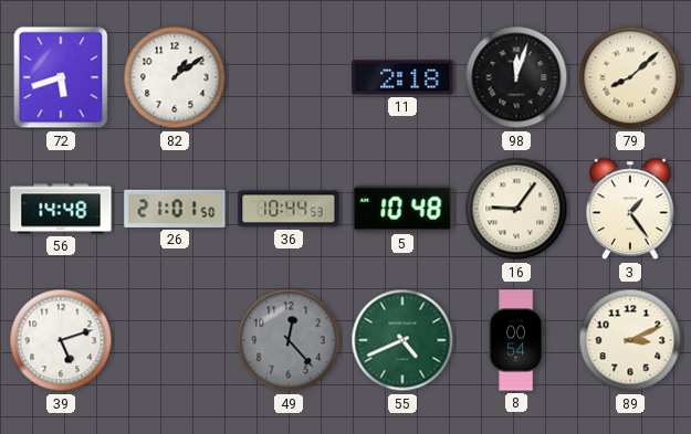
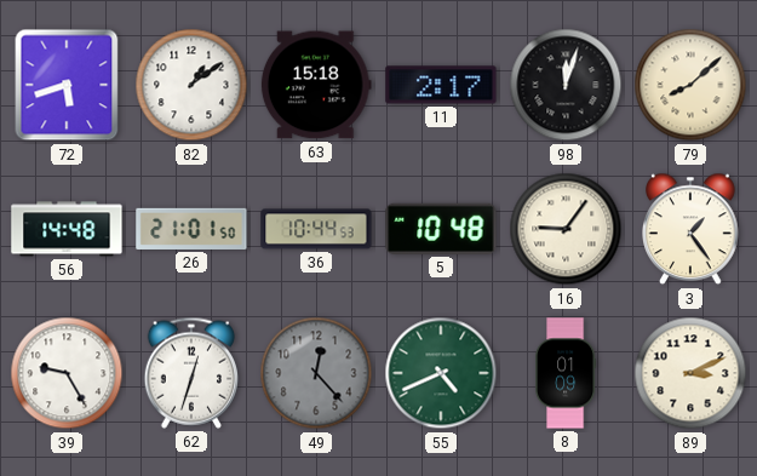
63: none -> 15:18 (316, 85)
11: 2:18 -> 2:17 (441, 85)
39: 5:12 -> 9:25 (67, 373)
62: none -> 12:33 (190, 373)
8: 00:54 -> 01:09 (566, 373)
